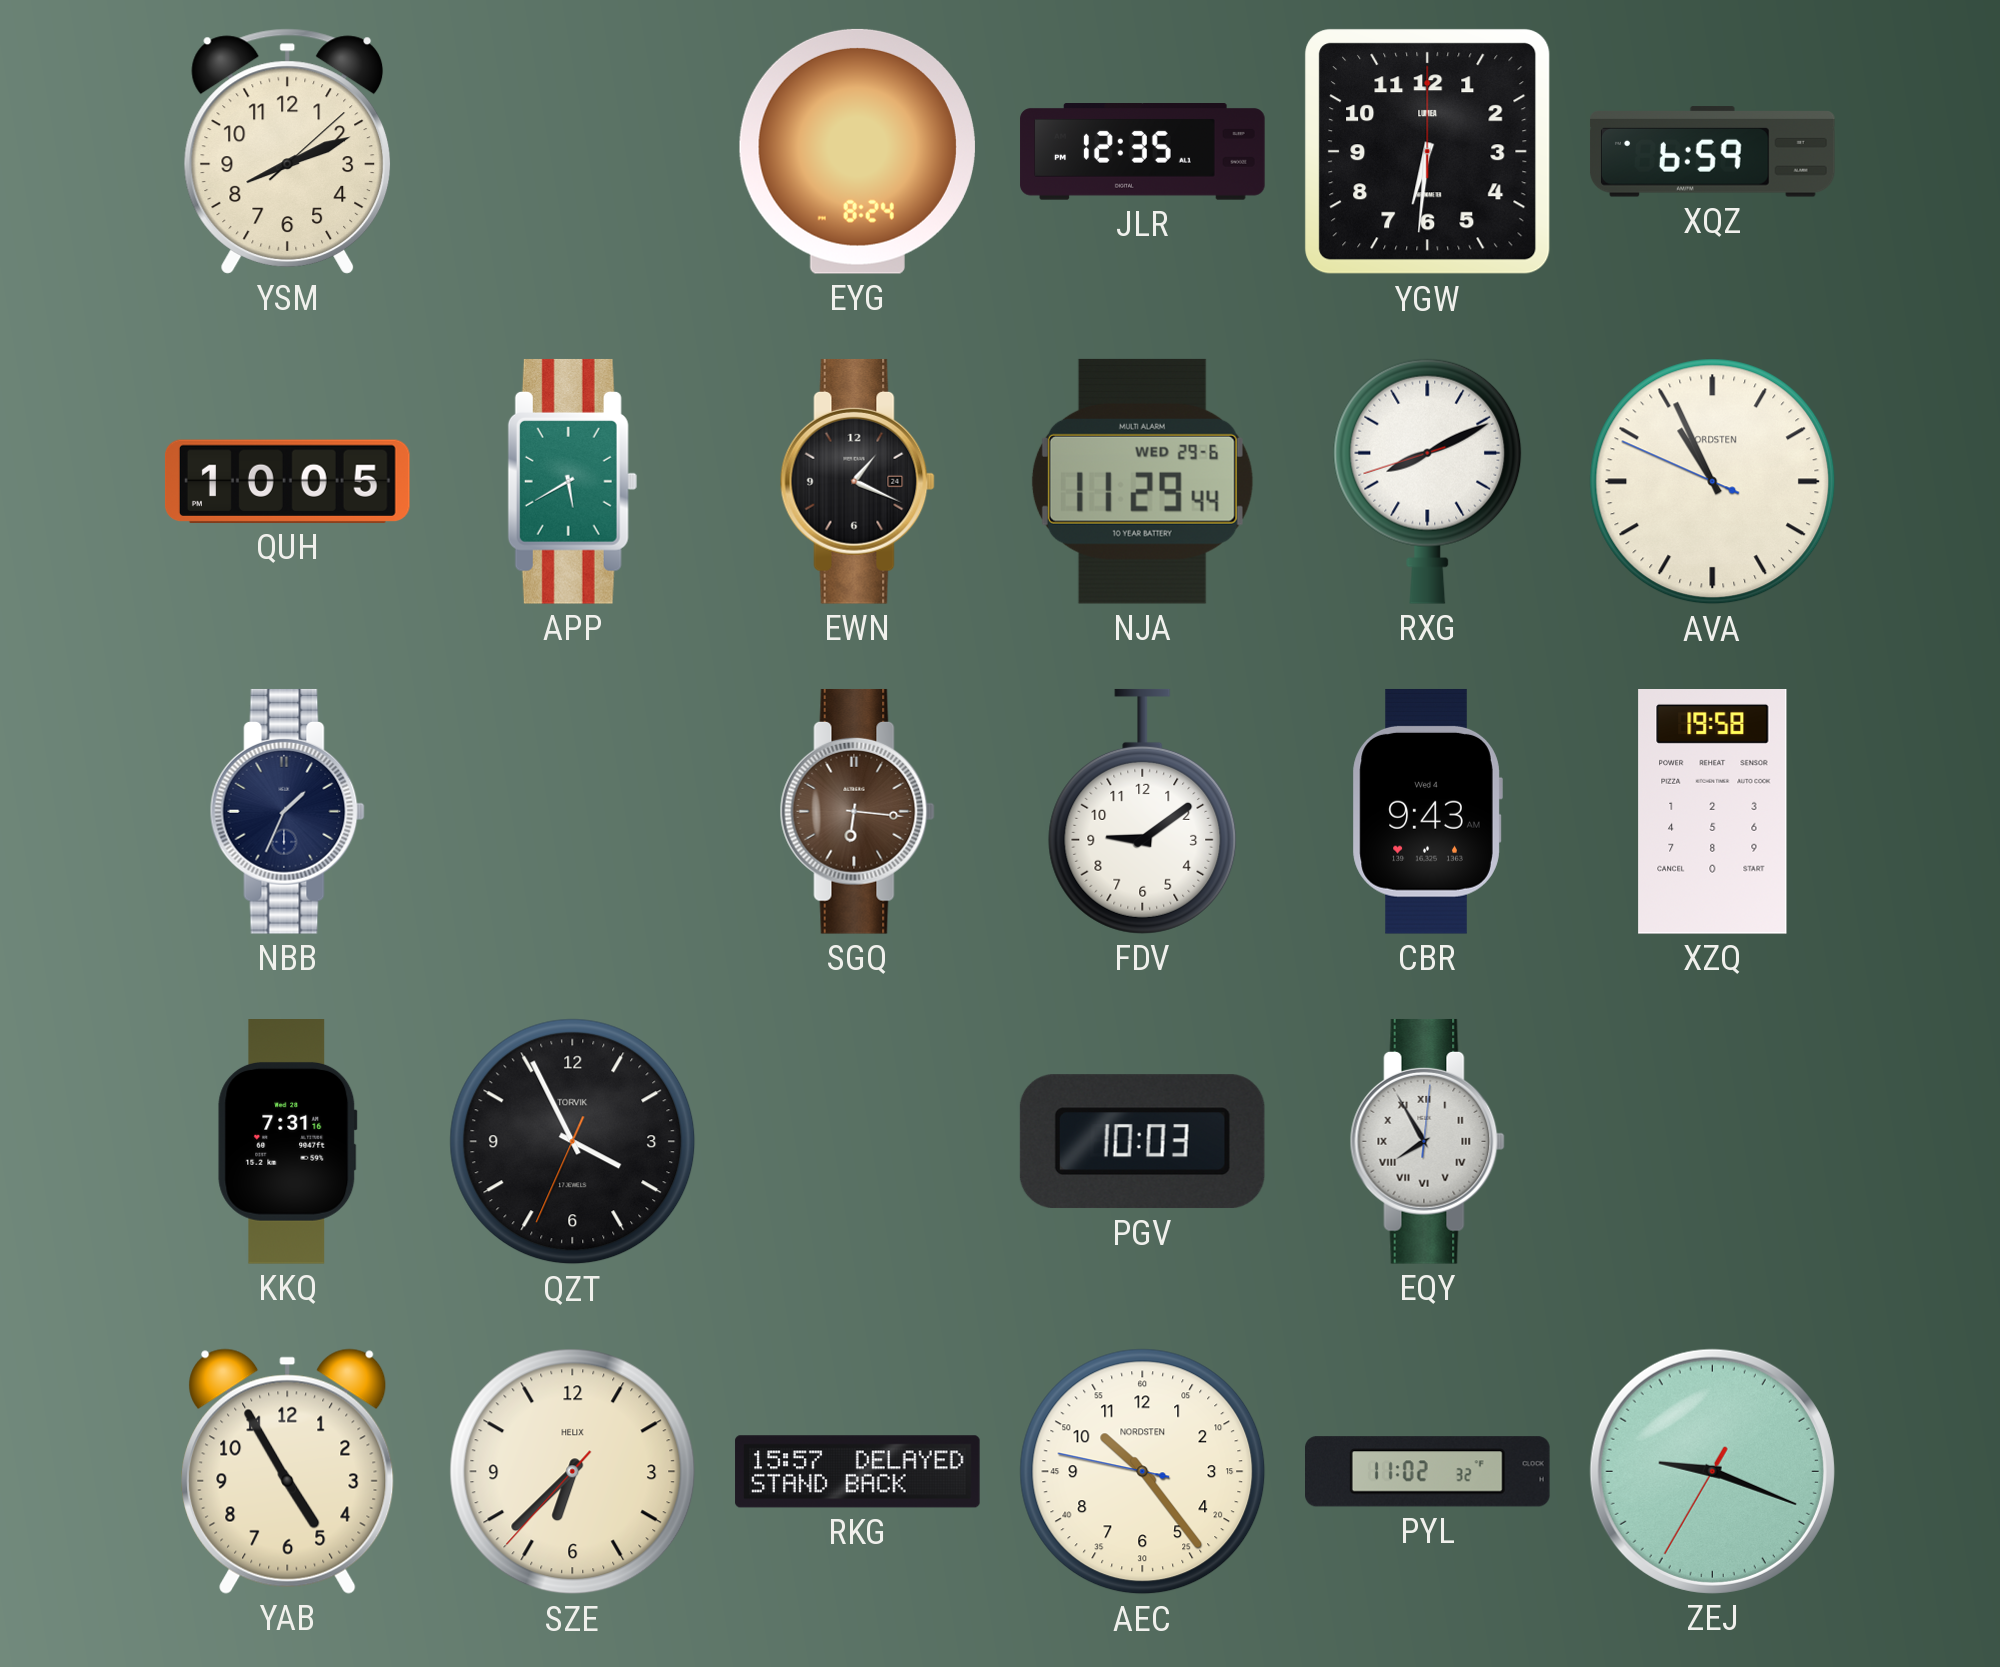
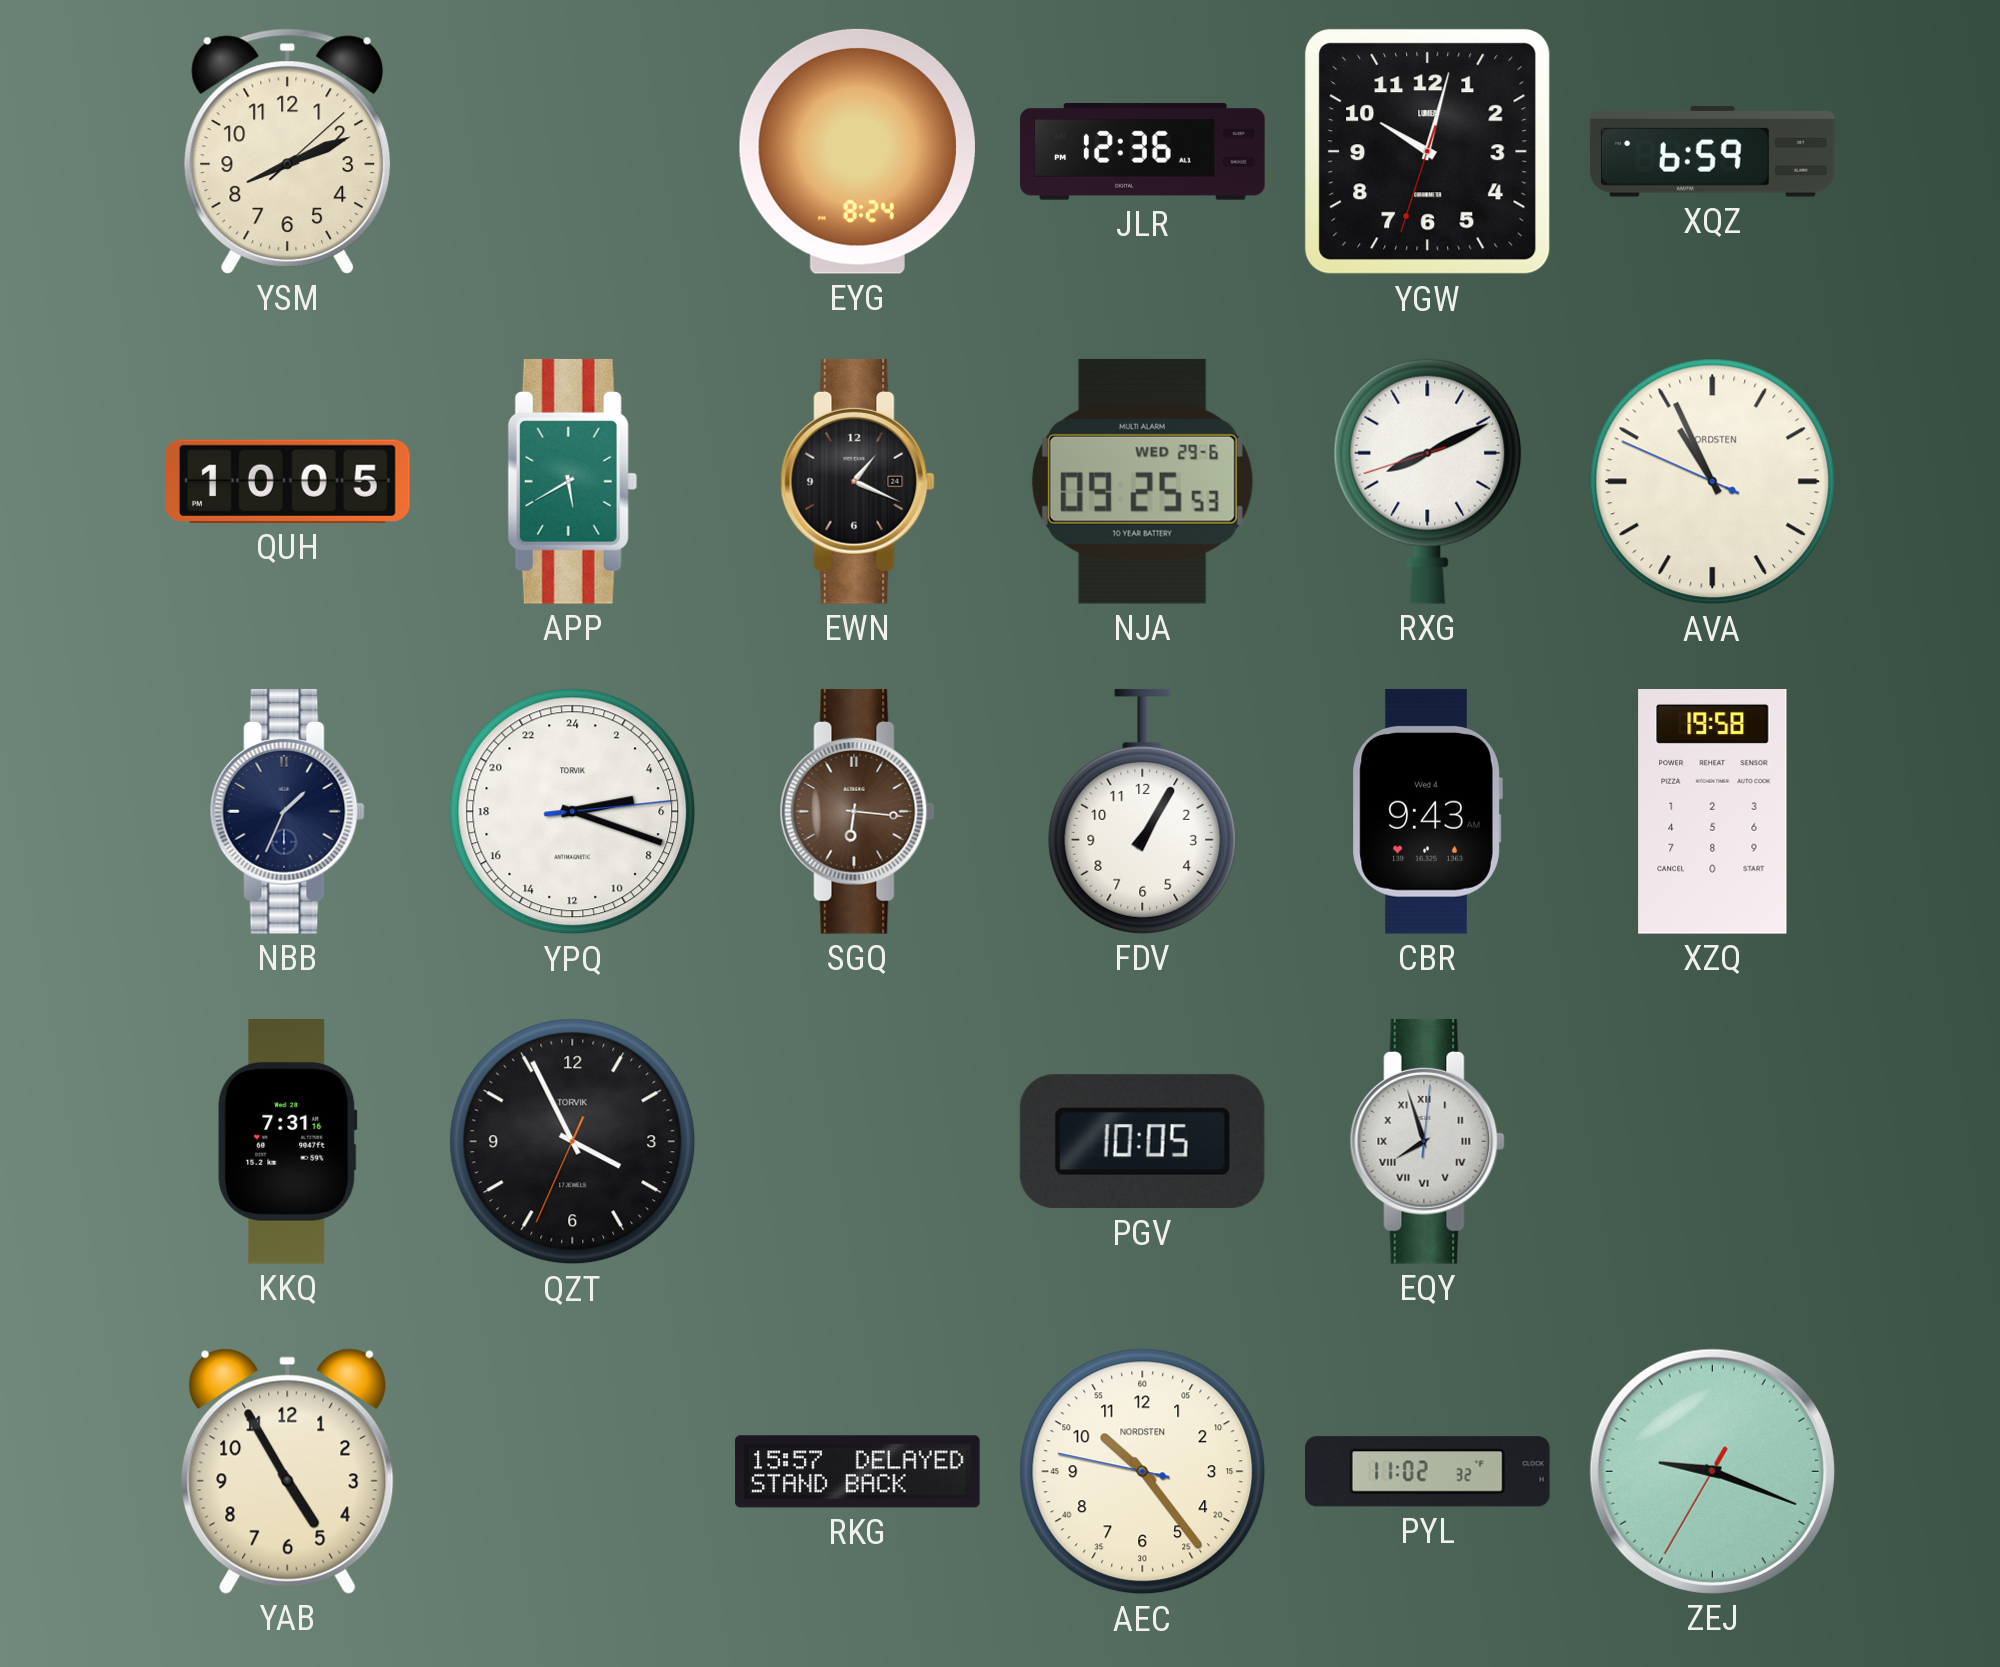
JLR: 12:35 -> 12:36 (1143, 152)
YGW: 6:31 -> 10:02 (1428, 152)
NJA: 11:29 -> 09:25 (1142, 481)
YPQ: none -> 5:18 (573, 812)
FDV: 9:09 -> 1:05 (1143, 811)
PGV: 10:03 -> 10:05 (1142, 1142)
EQY: 7:55 -> 7:57 (1427, 1141)
SZE: 6:37 -> none (573, 1472)
